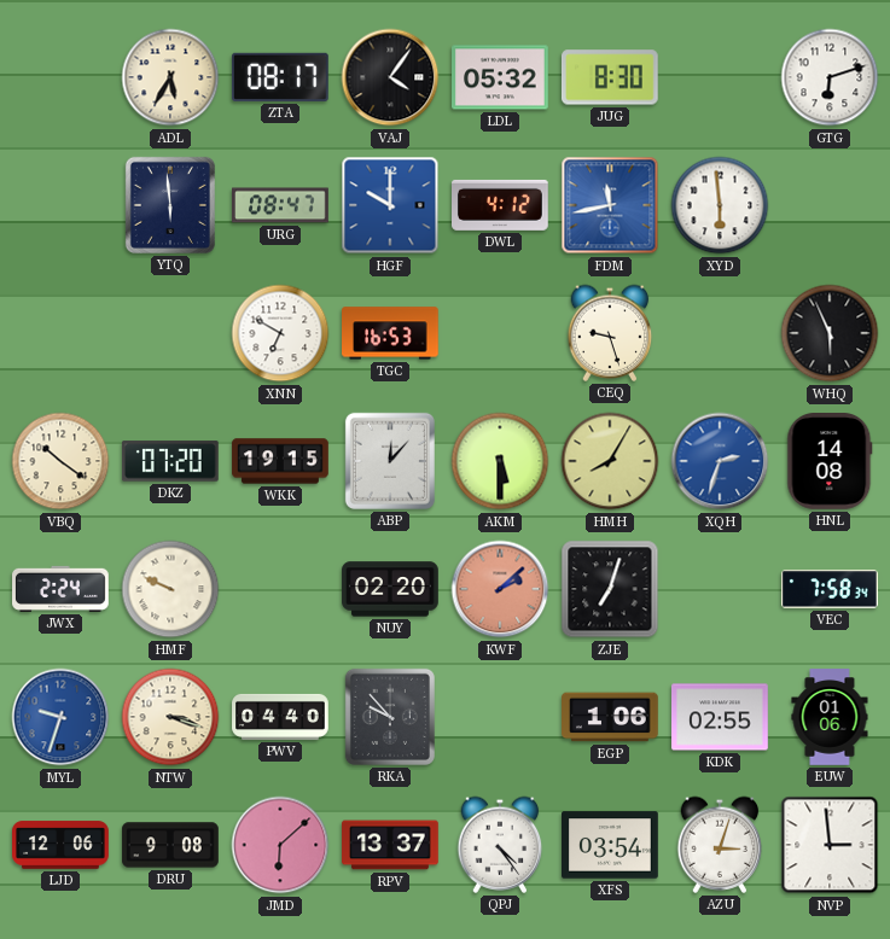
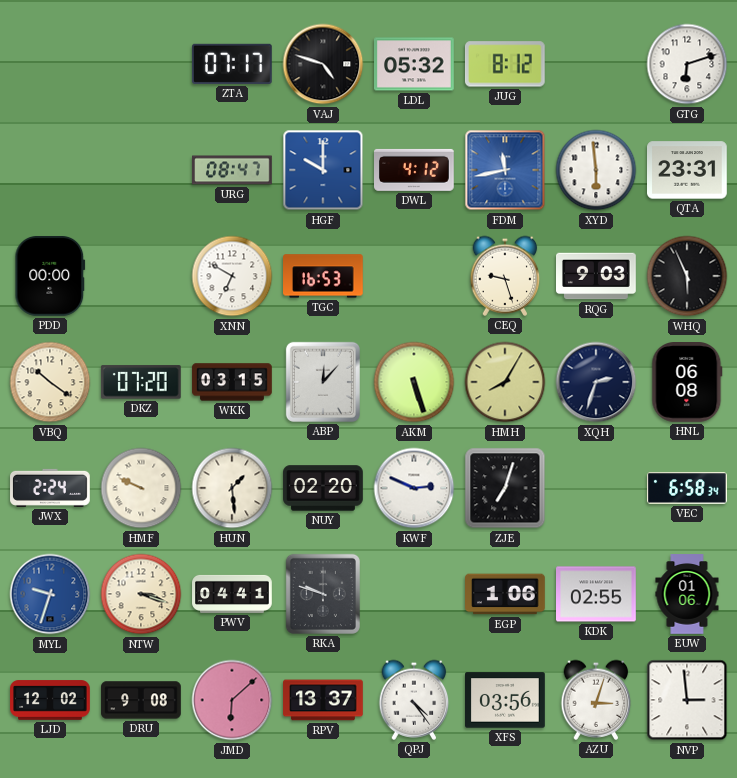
ADL: 5:35 -> none (170, 77)
ZTA: 08:17 -> 07:17 (232, 64)
VAJ: 4:06 -> 4:48 (323, 64)
JUG: 8:30 -> 8:12 (505, 64)
YTQ: 5:59 -> none (170, 205)
QTA: none -> 23:31 (688, 170)
PDD: none -> 00:00 (50, 277)
RQG: none -> 9:03 (596, 276)
WKK: 19:15 -> 03:15 (232, 382)
AKM: 5:30 -> 5:27 (414, 382)
XQH dial: blue -> navy (596, 382)
HNL: 14:08 -> 06:08 (687, 383)
HUN: none -> 1:29 (232, 488)
KWF: 2:08 -> 2:49 (414, 488)
KWF dial: salmon -> white (414, 488)
VEC: 7:58 -> 6:58 (687, 488)
PWV: 04:40 -> 04:41 (232, 594)
RKA: 9:53 -> 9:48 (323, 594)
LJD: 12:06 -> 12:02 (50, 700)
XFS: 03:54 -> 03:56 (506, 700)
